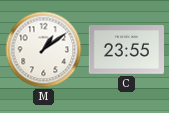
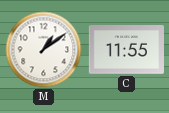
C: 23:55 -> 11:55 (126, 50)
